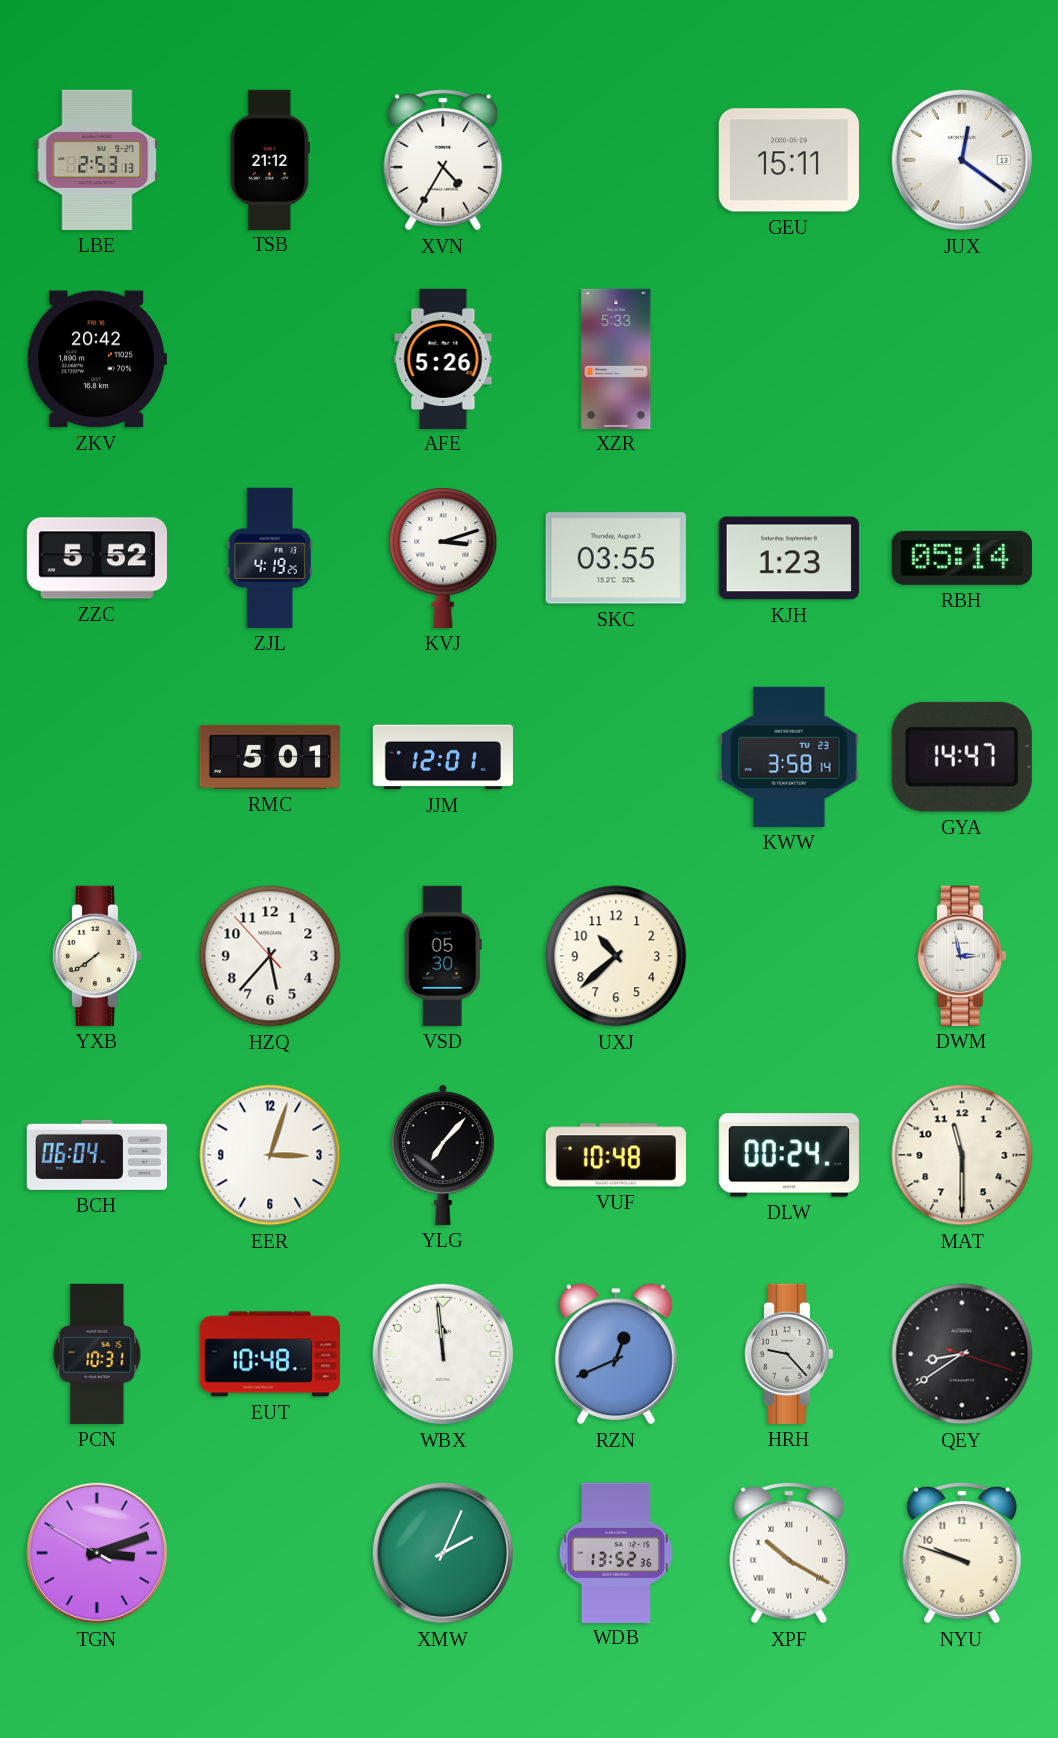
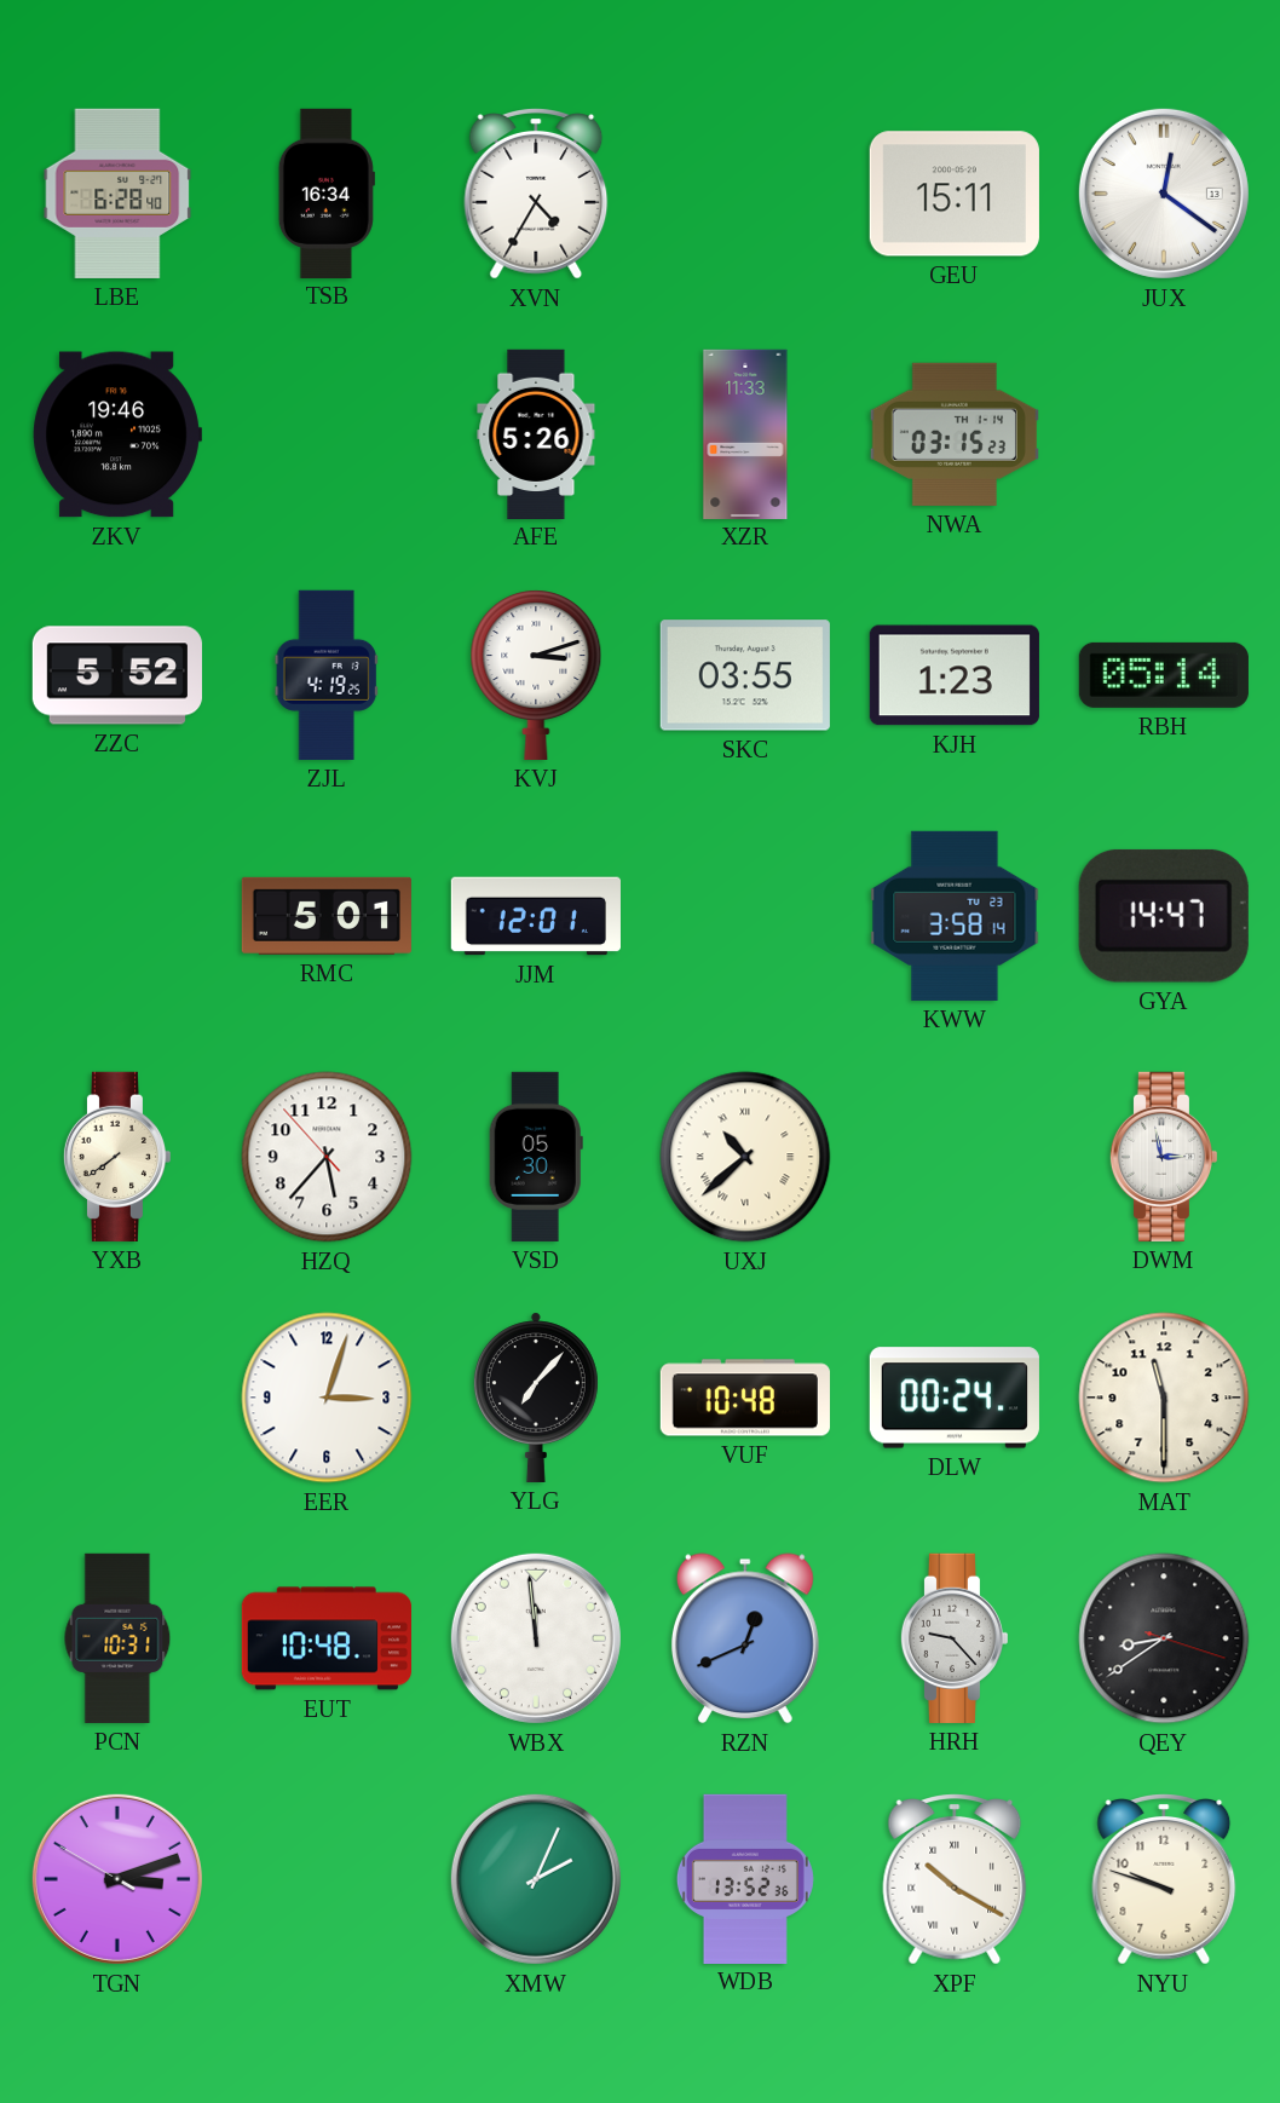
LBE: 2:53 -> 6:28 (117, 194)
TSB: 21:12 -> 16:34 (327, 192)
ZKV: 20:42 -> 19:46 (117, 434)
XZR: 5:33 -> 11:33 (745, 433)
NWA: none -> 03:15 (955, 434)
UXJ numerals: Arabic -> Roman (745, 1157)
BCH: 06:04 -> none (97, 1155)
